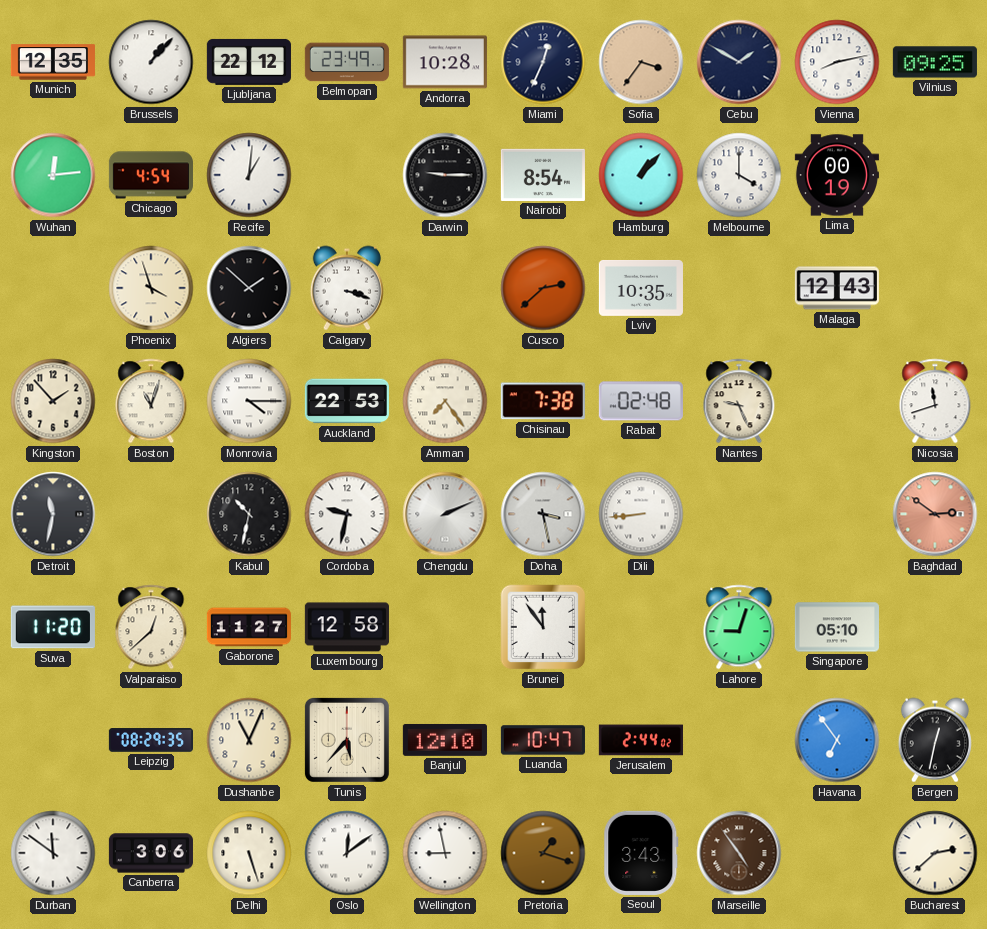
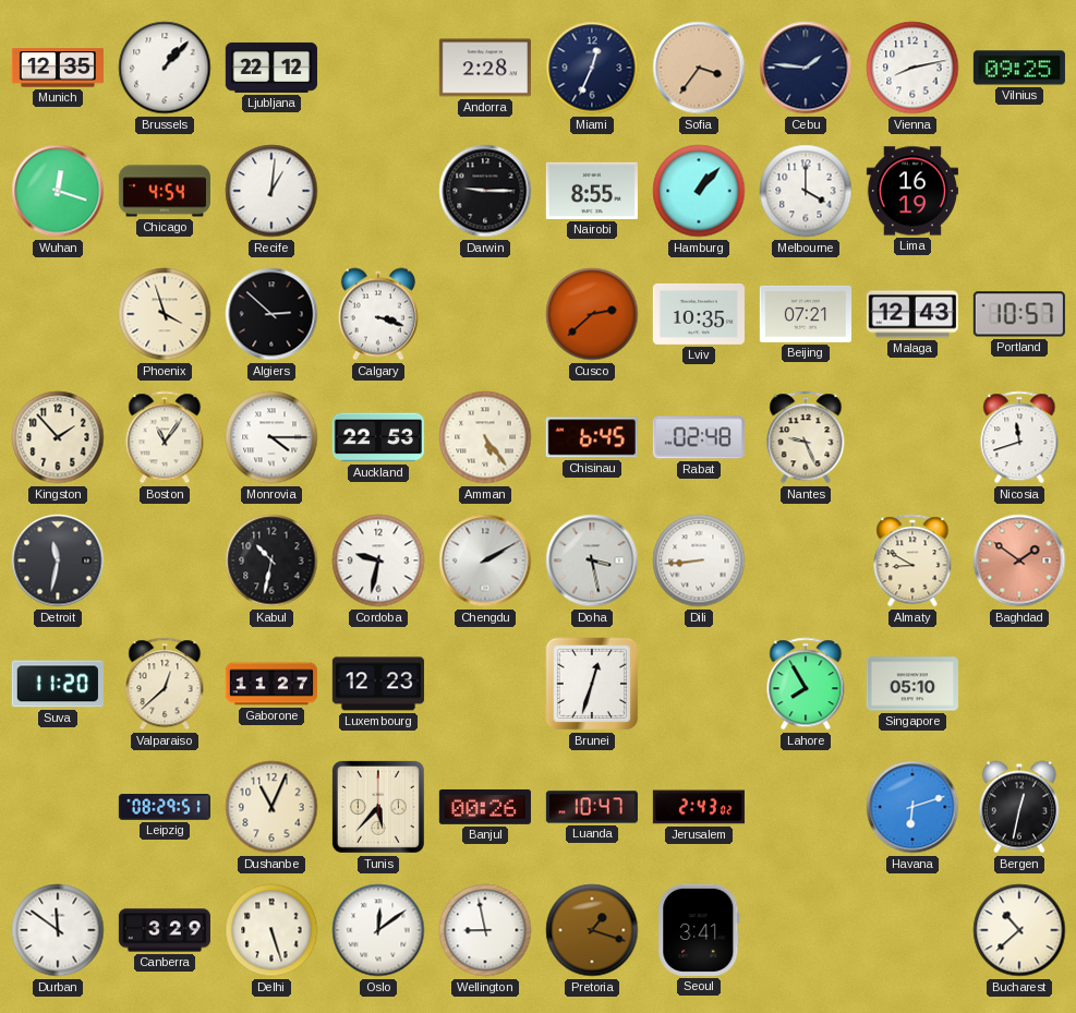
Belmopan: 23:49 -> none (347, 62)
Andorra: 10:28 -> 2:28 (485, 68)
Cebu: 1:50 -> 1:46 (806, 68)
Wuhan: 12:14 -> 12:18 (58, 191)
Nairobi: 8:54 -> 8:55 (592, 191)
Lima: 00:19 -> 16:19 (912, 191)
Algiers: 1:52 -> 2:52 (271, 314)
Beijing: none -> 07:21 (806, 314)
Portland: none -> 10:57 (1019, 314)
Boston: 11:03 -> 11:06 (165, 437)
Amman: 7:24 -> 5:24 (485, 437)
Chisinau: 7:38 -> 6:45 (592, 437)
Chengdu: 2:11 -> 2:10 (485, 560)
Almaty: none -> 8:50 (912, 560)
Baghdad: 2:51 -> 1:51 (1019, 560)
Luxembourg: 12:58 -> 12:23 (378, 684)
Brunei: 11:54 -> 12:33 (592, 684)
Lahore: 9:03 -> 7:55 (806, 684)
Leipzig: 08:29:35 -> 08:29:51 (165, 807)
Banjul: 12:10 -> 00:26 (485, 807)
Jerusalem: 2:44 -> 2:43 (699, 807)
Havana: 6:54 -> 6:12 (912, 807)
Canberra: 3:06 -> 3:29 (164, 930)
Seoul: 3:43 -> 3:41 (699, 930)
Marseille: 4:54 -> none (739, 853)
Bucharest: 2:38 -> 10:38 (1019, 930)
